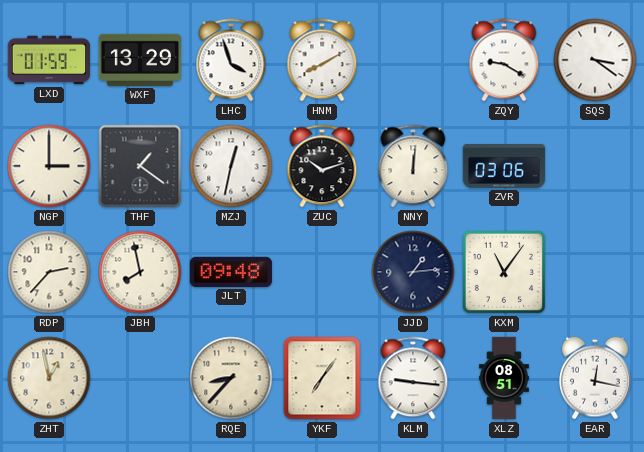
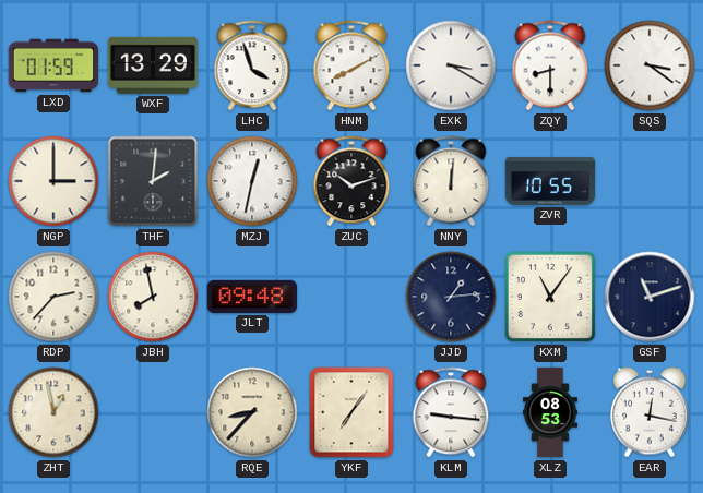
EXK: none -> 3:20 (451, 65)
ZQY: 9:20 -> 8:30 (550, 65)
THF: 1:21 -> 2:01 (153, 181)
ZVR: 03:06 -> 10:55 (550, 182)
GSF: none -> 11:12 (650, 297)
XLZ: 08:51 -> 08:53 (550, 412)
